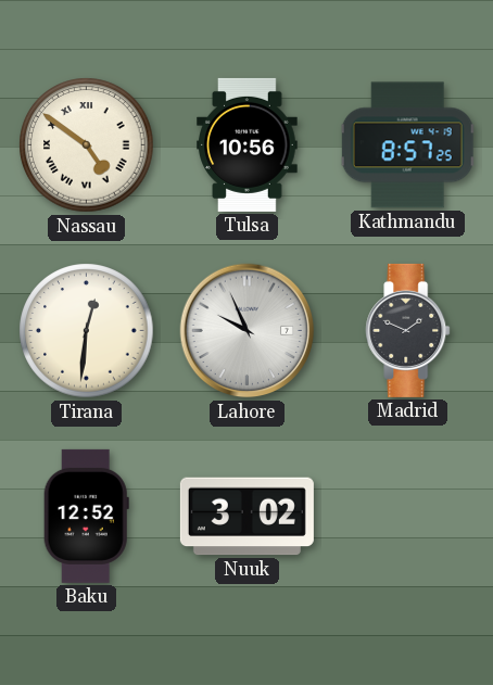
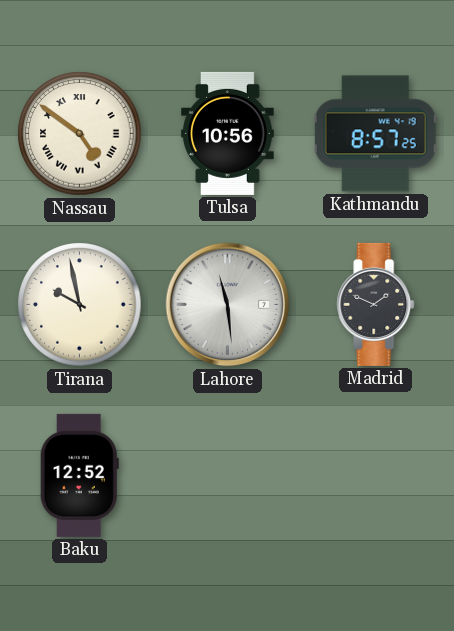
Tirana: 12:31 -> 9:58 (80, 305)
Lahore: 9:56 -> 11:29 (228, 305)
Nuuk: 3:02 -> none (246, 517)
